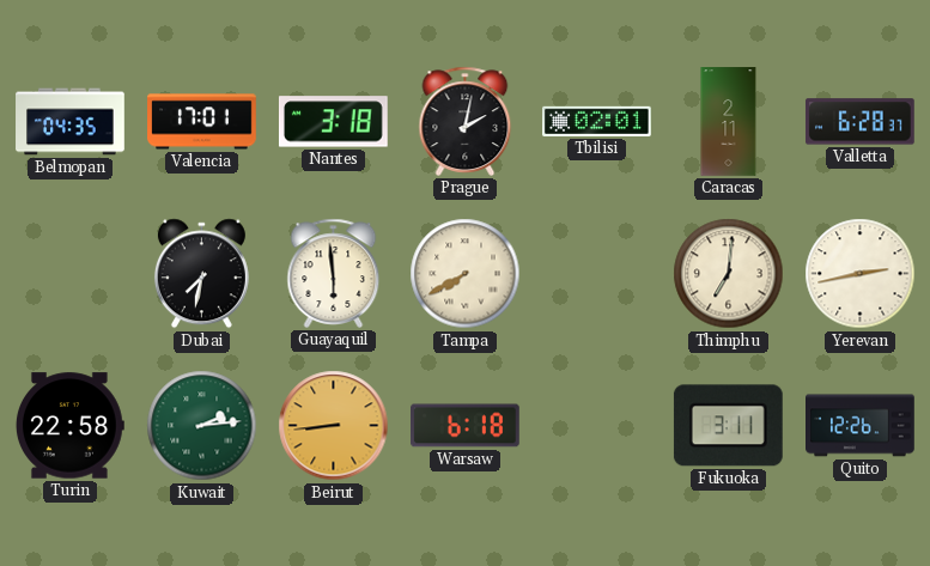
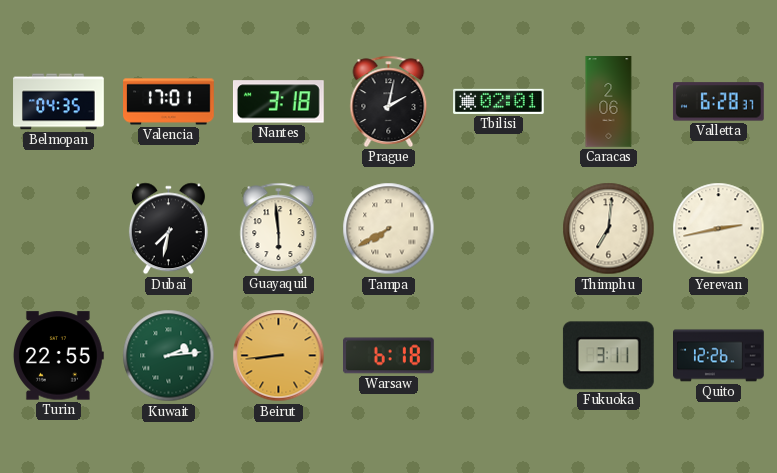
Caracas: 2:11 -> 2:06 (609, 102)
Turin: 22:58 -> 22:55 (58, 356)
